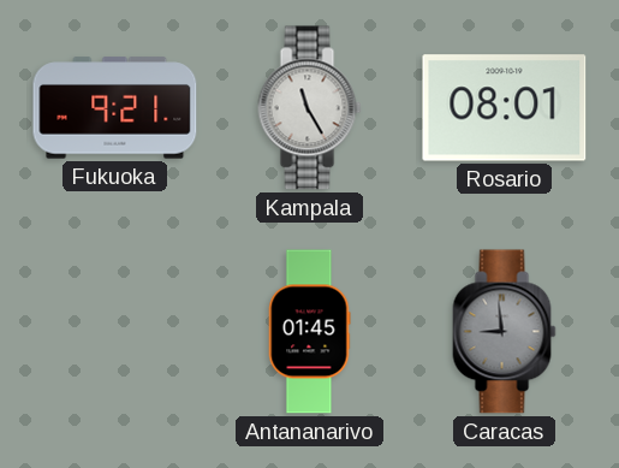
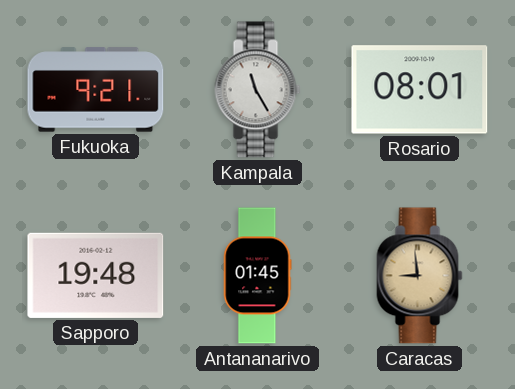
Sapporo: none -> 19:48 (96, 275)
Caracas dial: grey -> champagne (420, 276)
